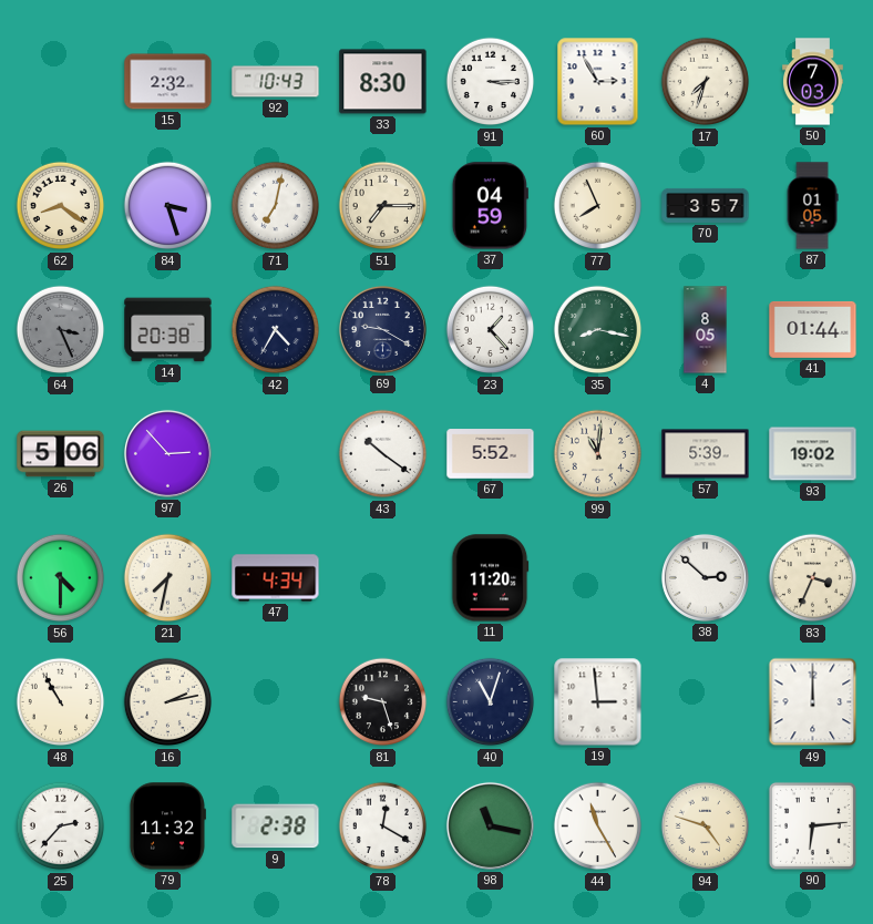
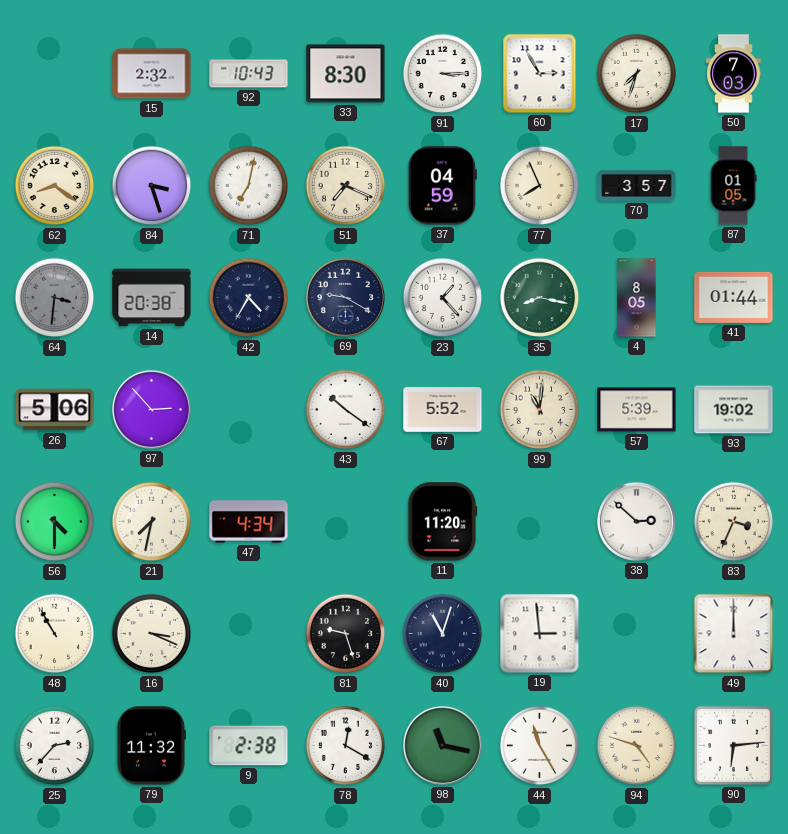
51: 7:15 -> 7:19 (346, 186)
64: 3:26 -> 3:31 (55, 298)
16: 2:13 -> 3:19 (152, 634)
